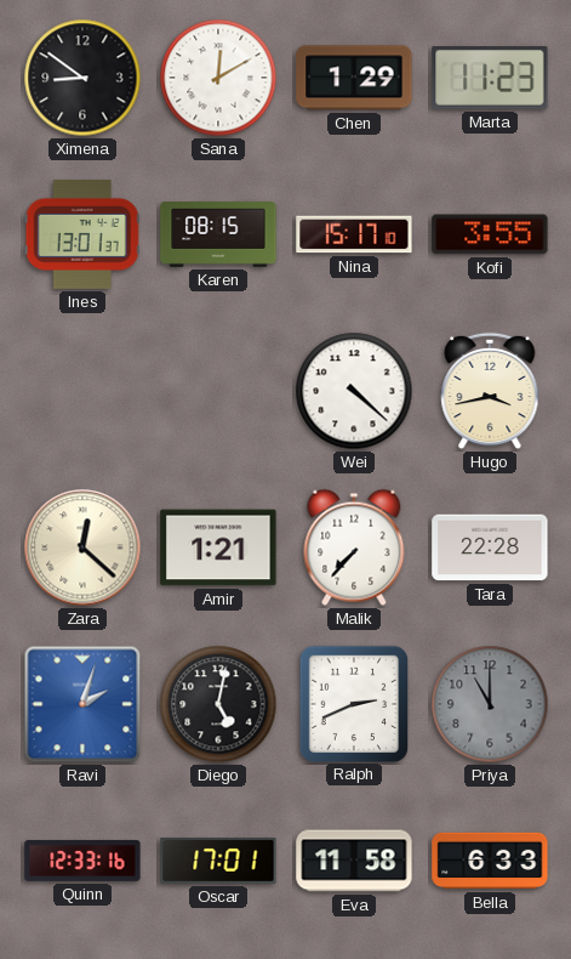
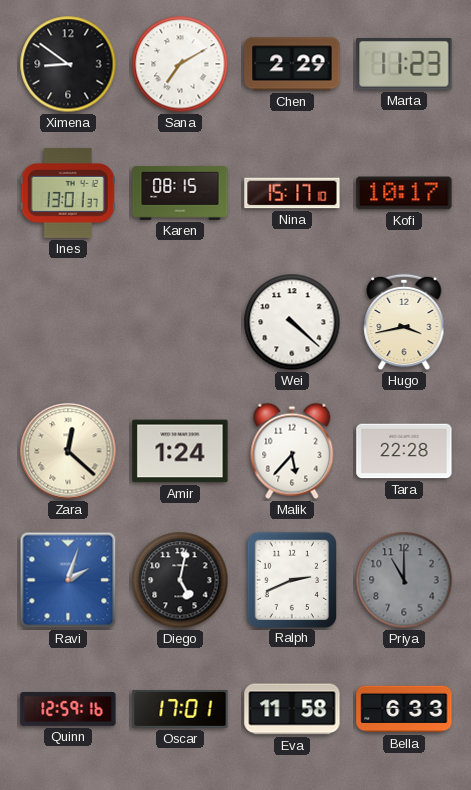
Sana: 12:10 -> 7:10 (180, 64)
Chen: 1:29 -> 2:29 (292, 64)
Kofi: 3:55 -> 10:17 (404, 193)
Amir: 1:21 -> 1:24 (180, 451)
Malik: 7:37 -> 5:37 (292, 451)
Quinn: 12:33 -> 12:59 (68, 709)
